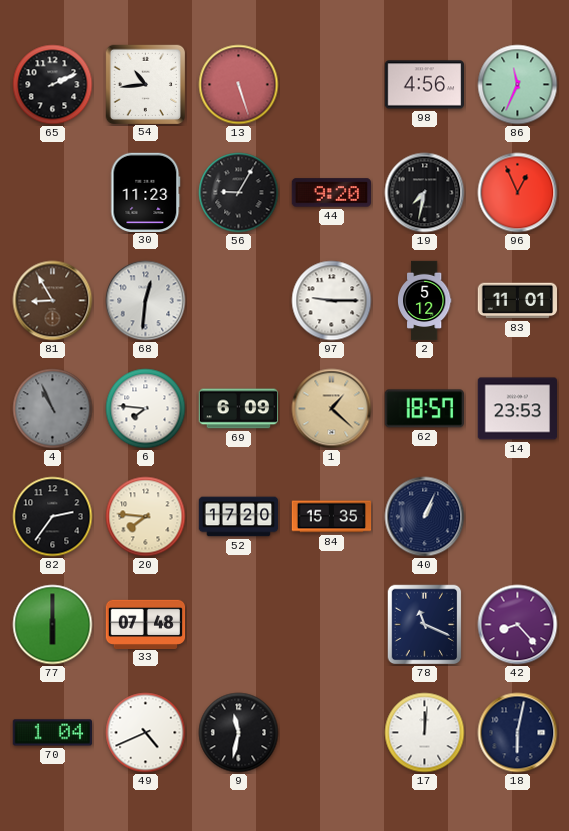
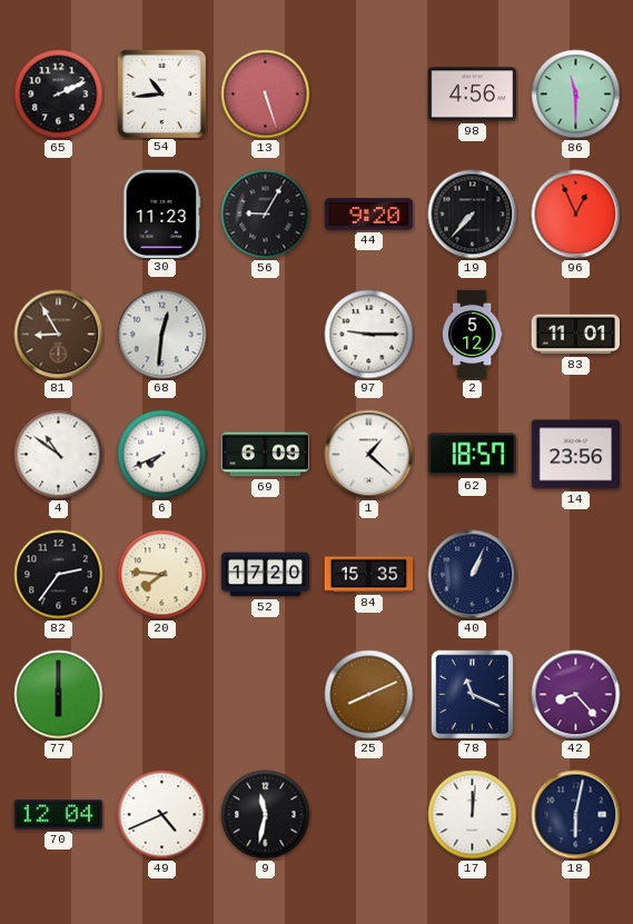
86: 11:34 -> 11:30 (576, 95)
19: 7:32 -> 7:37 (473, 215)
4: 10:56 -> 10:51 (59, 455)
4 dial: grey -> white (59, 455)
6: 7:46 -> 7:41 (162, 455)
1 dial: champagne -> white (369, 455)
14: 23:53 -> 23:56 (576, 455)
33: 07:48 -> none (146, 624)
25: none -> 8:11 (369, 695)
70: 1:04 -> 12:04 (59, 815)
